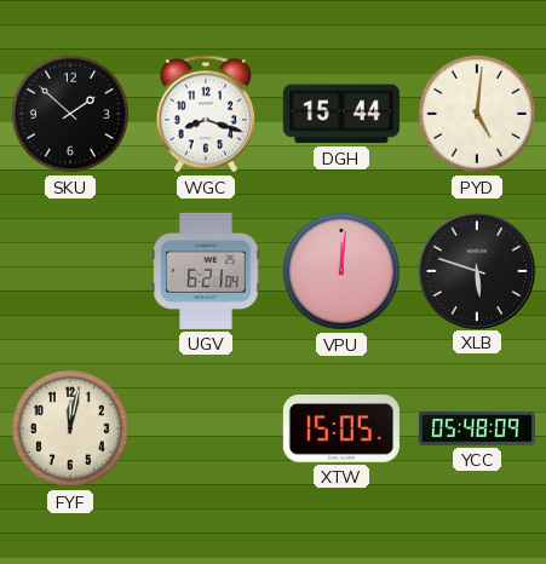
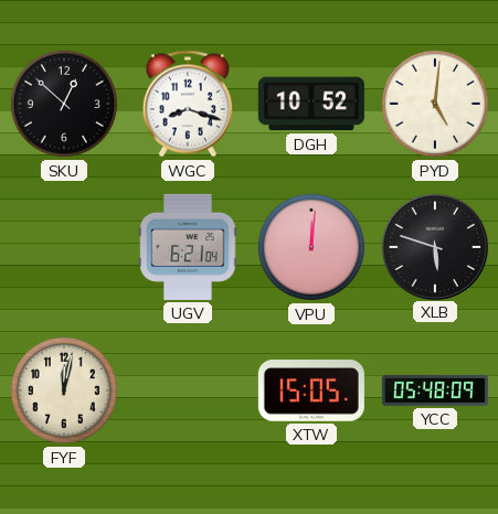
SKU: 1:52 -> 12:52 (64, 104)
DGH: 15:44 -> 10:52 (311, 104)
